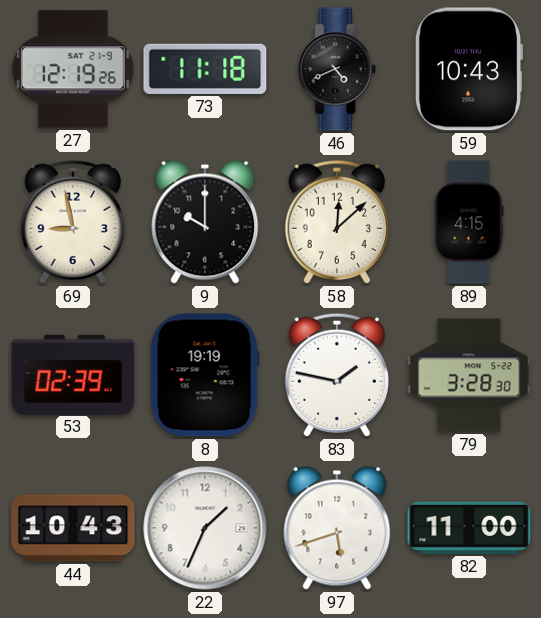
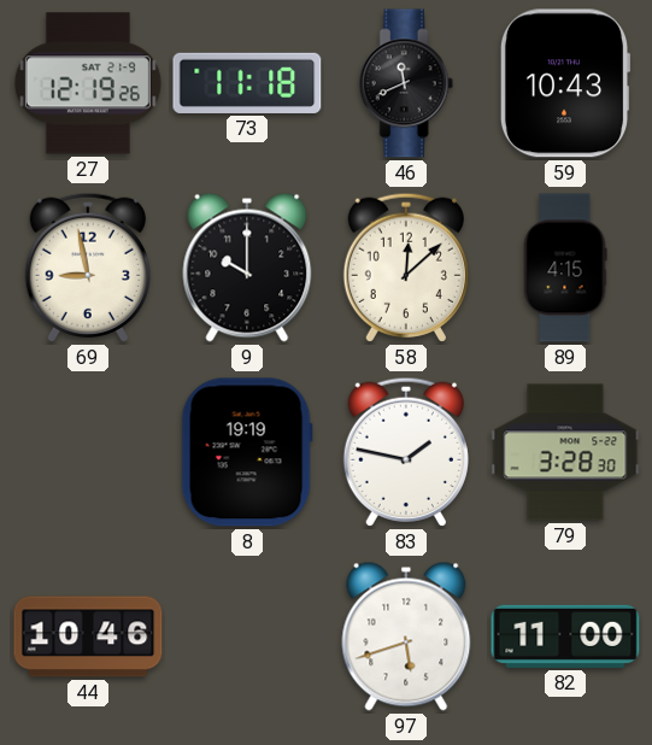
46: 4:41 -> 11:41 (406, 83)
53: 02:39 -> none (73, 374)
44: 10:43 -> 10:46 (88, 637)
22: 1:34 -> none (205, 528)
